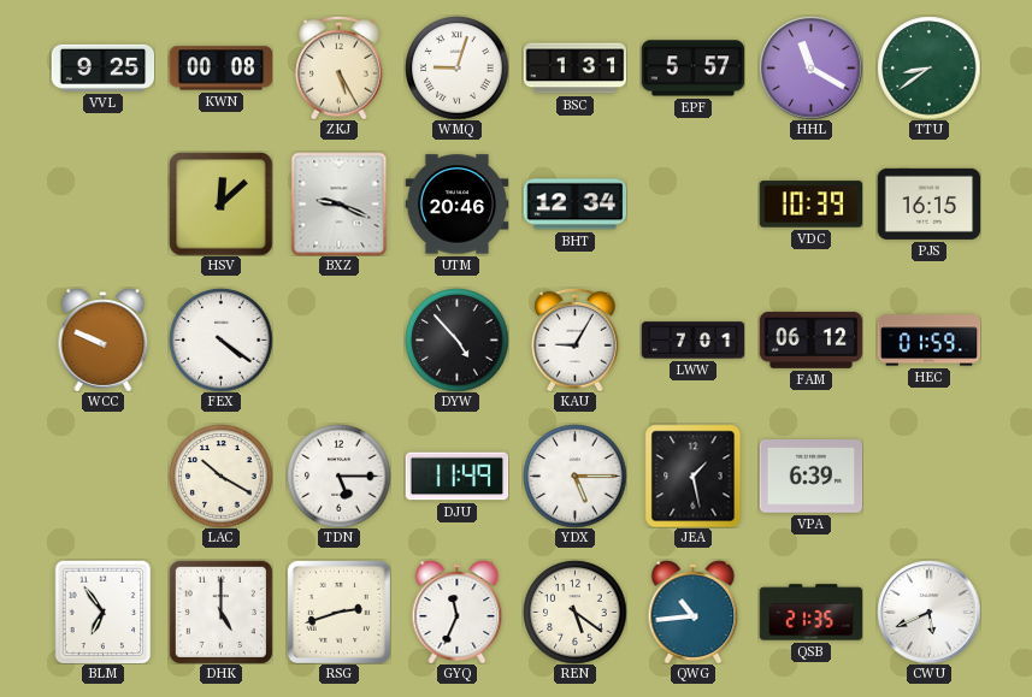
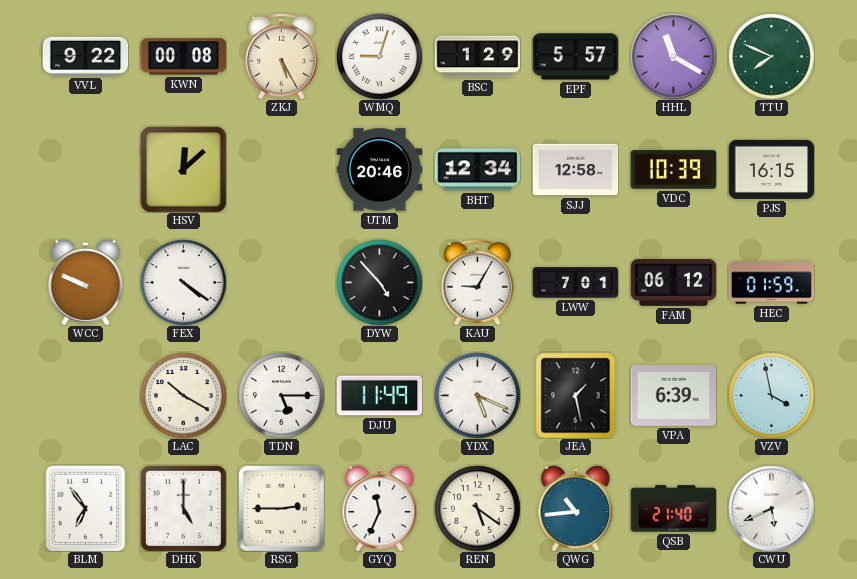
VVL: 9:25 -> 9:22 (85, 56)
BSC: 1:31 -> 1:29 (477, 57)
TTU: 8:39 -> 7:49 (771, 56)
BXZ: 9:19 -> none (340, 203)
SJJ: none -> 12:58 (575, 170)
YDX: 5:15 -> 5:19 (477, 395)
VZV: none -> 3:58 (771, 395)
RSG: 2:42 -> 2:45 (281, 508)
QSB: 21:35 -> 21:40 (673, 509)
